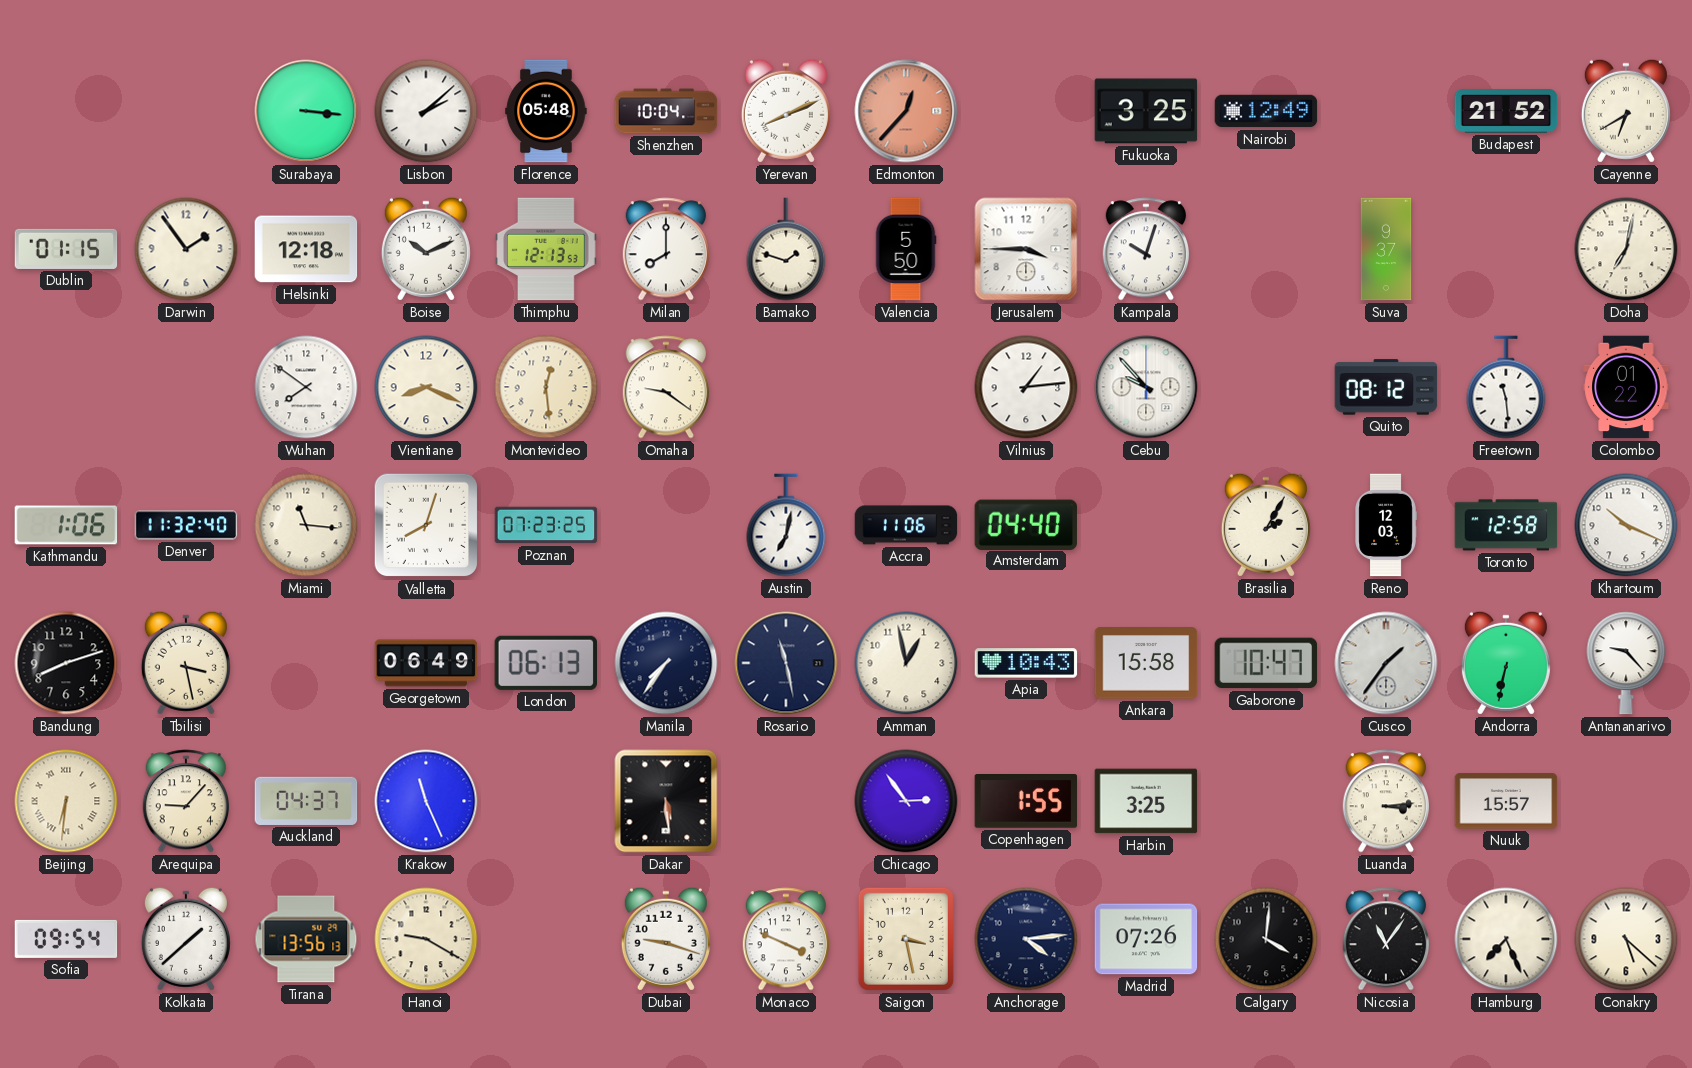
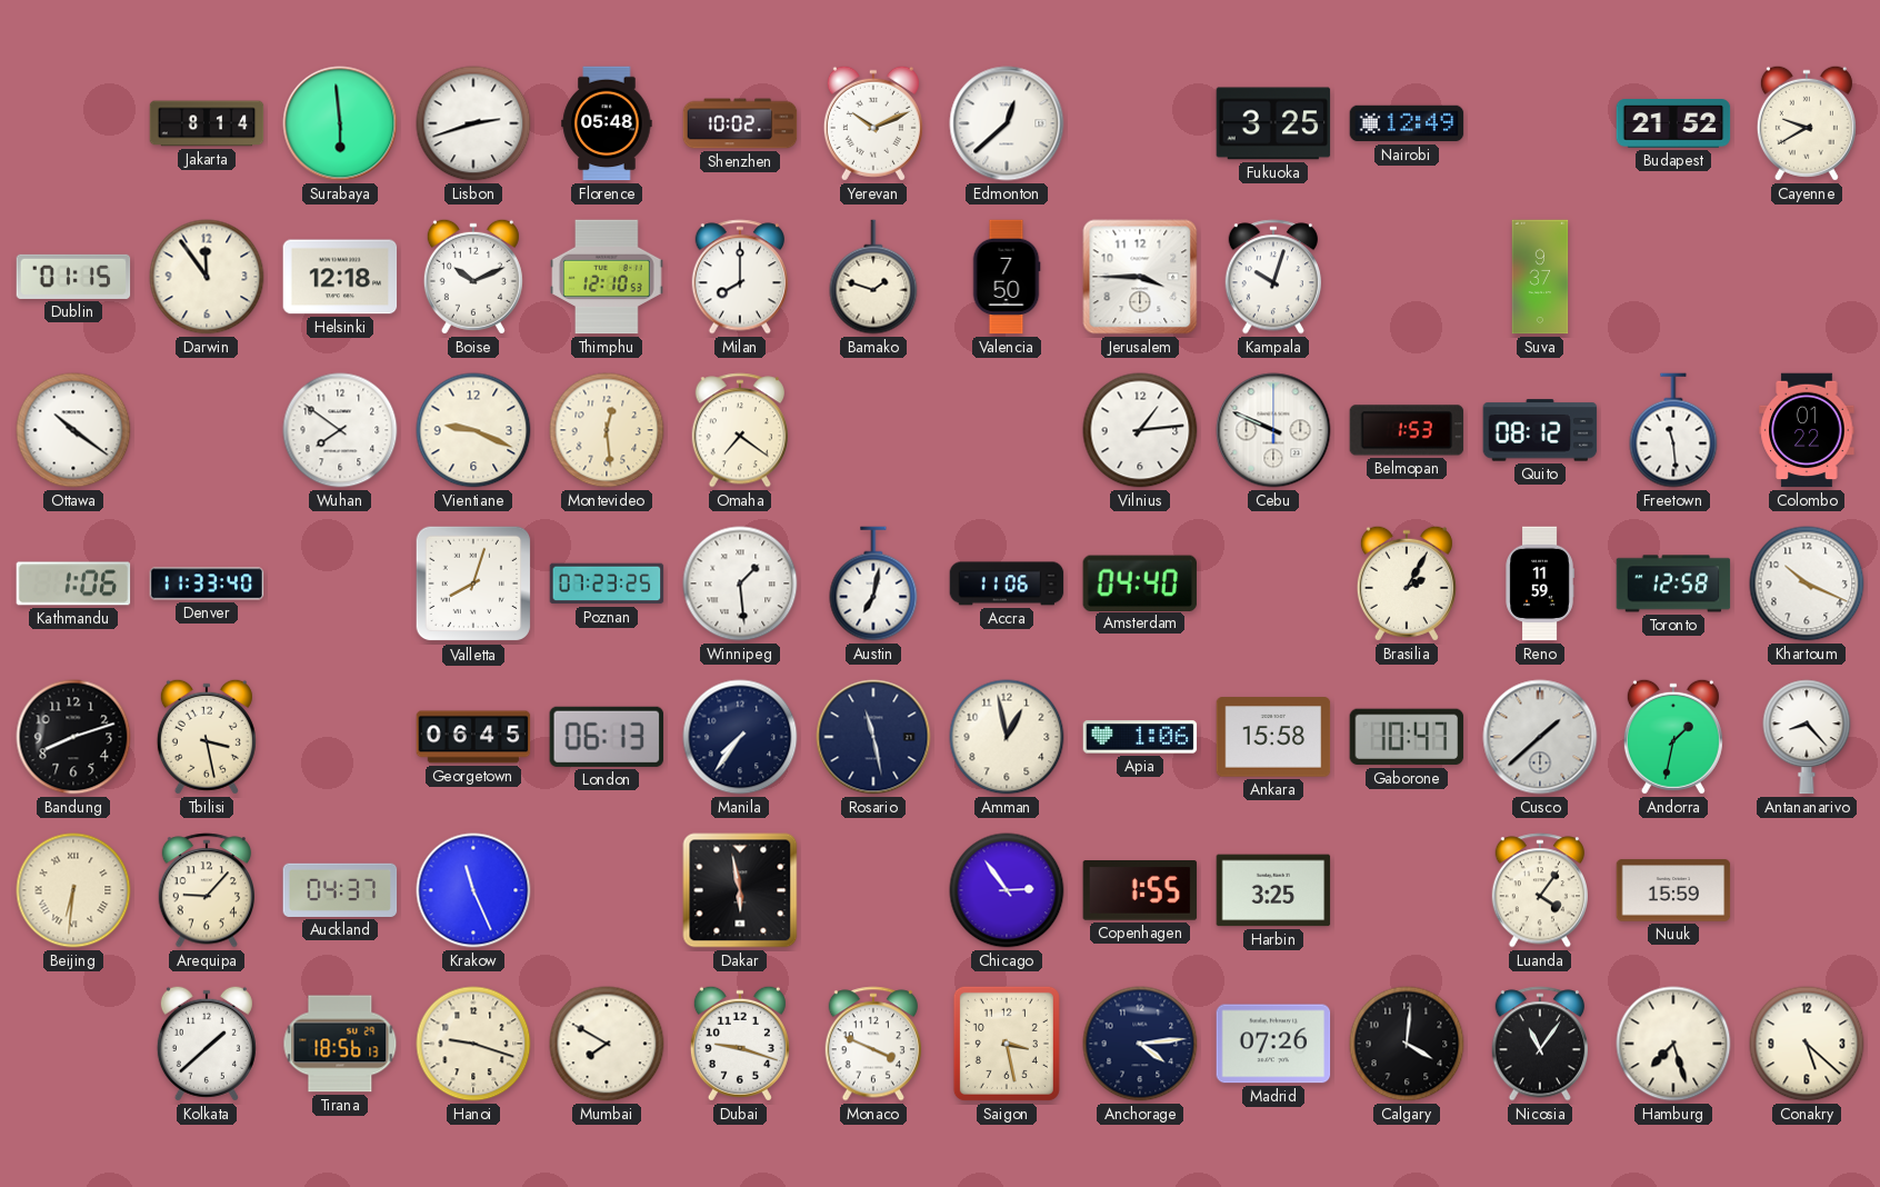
Jakarta: none -> 8:14 (207, 123)
Surabaya: 3:16 -> 5:59 (340, 123)
Lisbon: 2:08 -> 2:42 (473, 123)
Shenzhen: 10:04 -> 10:02 (740, 123)
Yerevan: 8:11 -> 10:11 (873, 123)
Edmonton: 12:37 -> 12:38 (1007, 123)
Edmonton dial: salmon -> white (1007, 123)
Cayenne: 6:40 -> 9:40 (1807, 123)
Darwin: 1:54 -> 11:54 (207, 277)
Thimphu: 12:13 -> 12:10 (607, 277)
Valencia: 5:50 -> 7:50 (1007, 277)
Doha: 7:02 -> none (1626, 249)
Ottawa: none -> 10:21 (73, 430)
Vientiane: 8:19 -> 9:19 (473, 430)
Omaha: 9:21 -> 7:21 (739, 430)
Cebu: 9:53 -> 9:49 (1273, 430)
Belmopan: none -> 1:53 (1407, 430)
Denver: 11:32 -> 11:33 (207, 583)
Miami: 11:16 -> none (306, 525)
Winnipeg: none -> 1:29 (740, 583)
Reno: 12:03 -> 11:59 (1540, 583)
Georgetown: 06:49 -> 06:45 (473, 737)
Apia: 10:43 -> 1:06 (1140, 737)
Cusco: 1:36 -> 1:38 (1540, 737)
Andorra: 6:32 -> 1:32 (1673, 737)
Antananarivo: 9:23 -> 8:23 (1807, 737)
Dakar: 5:29 -> 5:58 (740, 890)
Luanda: 3:14 -> 4:06 (1539, 890)
Nuuk: 15:57 -> 15:59 (1673, 890)
Sofia: 09:54 -> none (66, 939)
Tirana: 13:56 -> 18:56 (340, 1044)
Hanoi: 9:20 -> 9:18 (473, 1044)
Mumbai: none -> 7:50 (607, 1044)
Hamburg: 7:26 -> 7:27 (1673, 1044)
